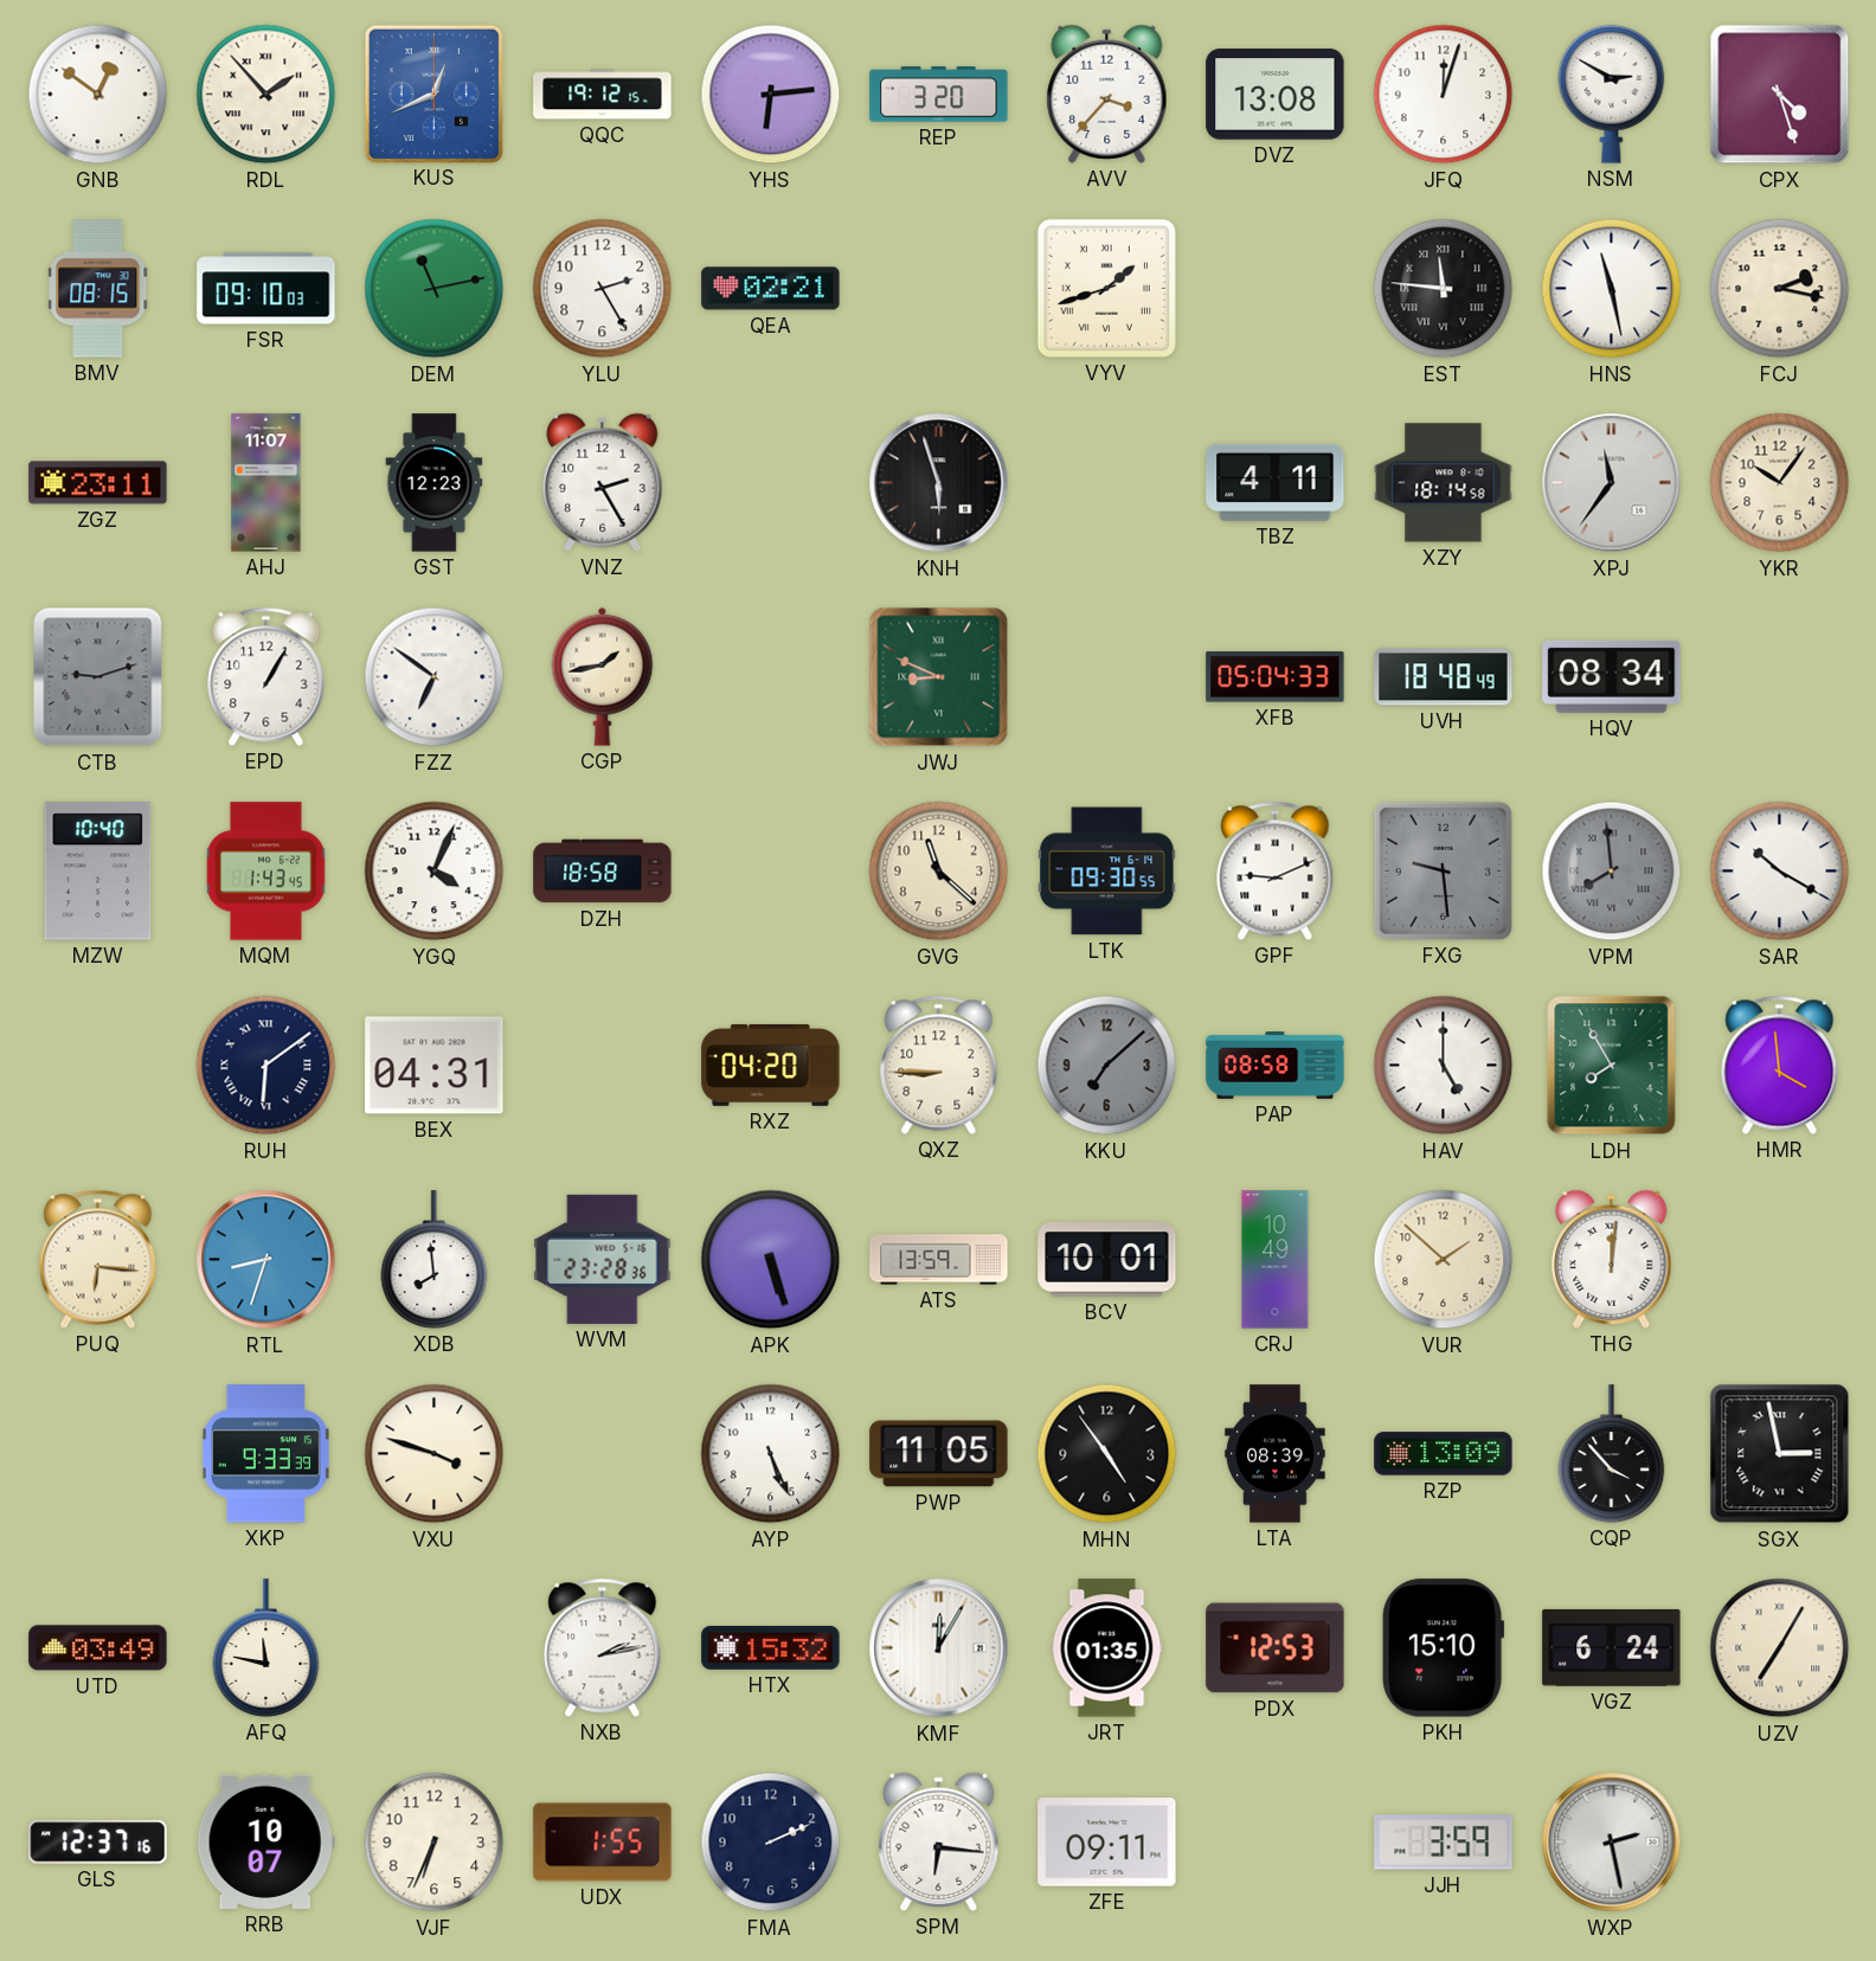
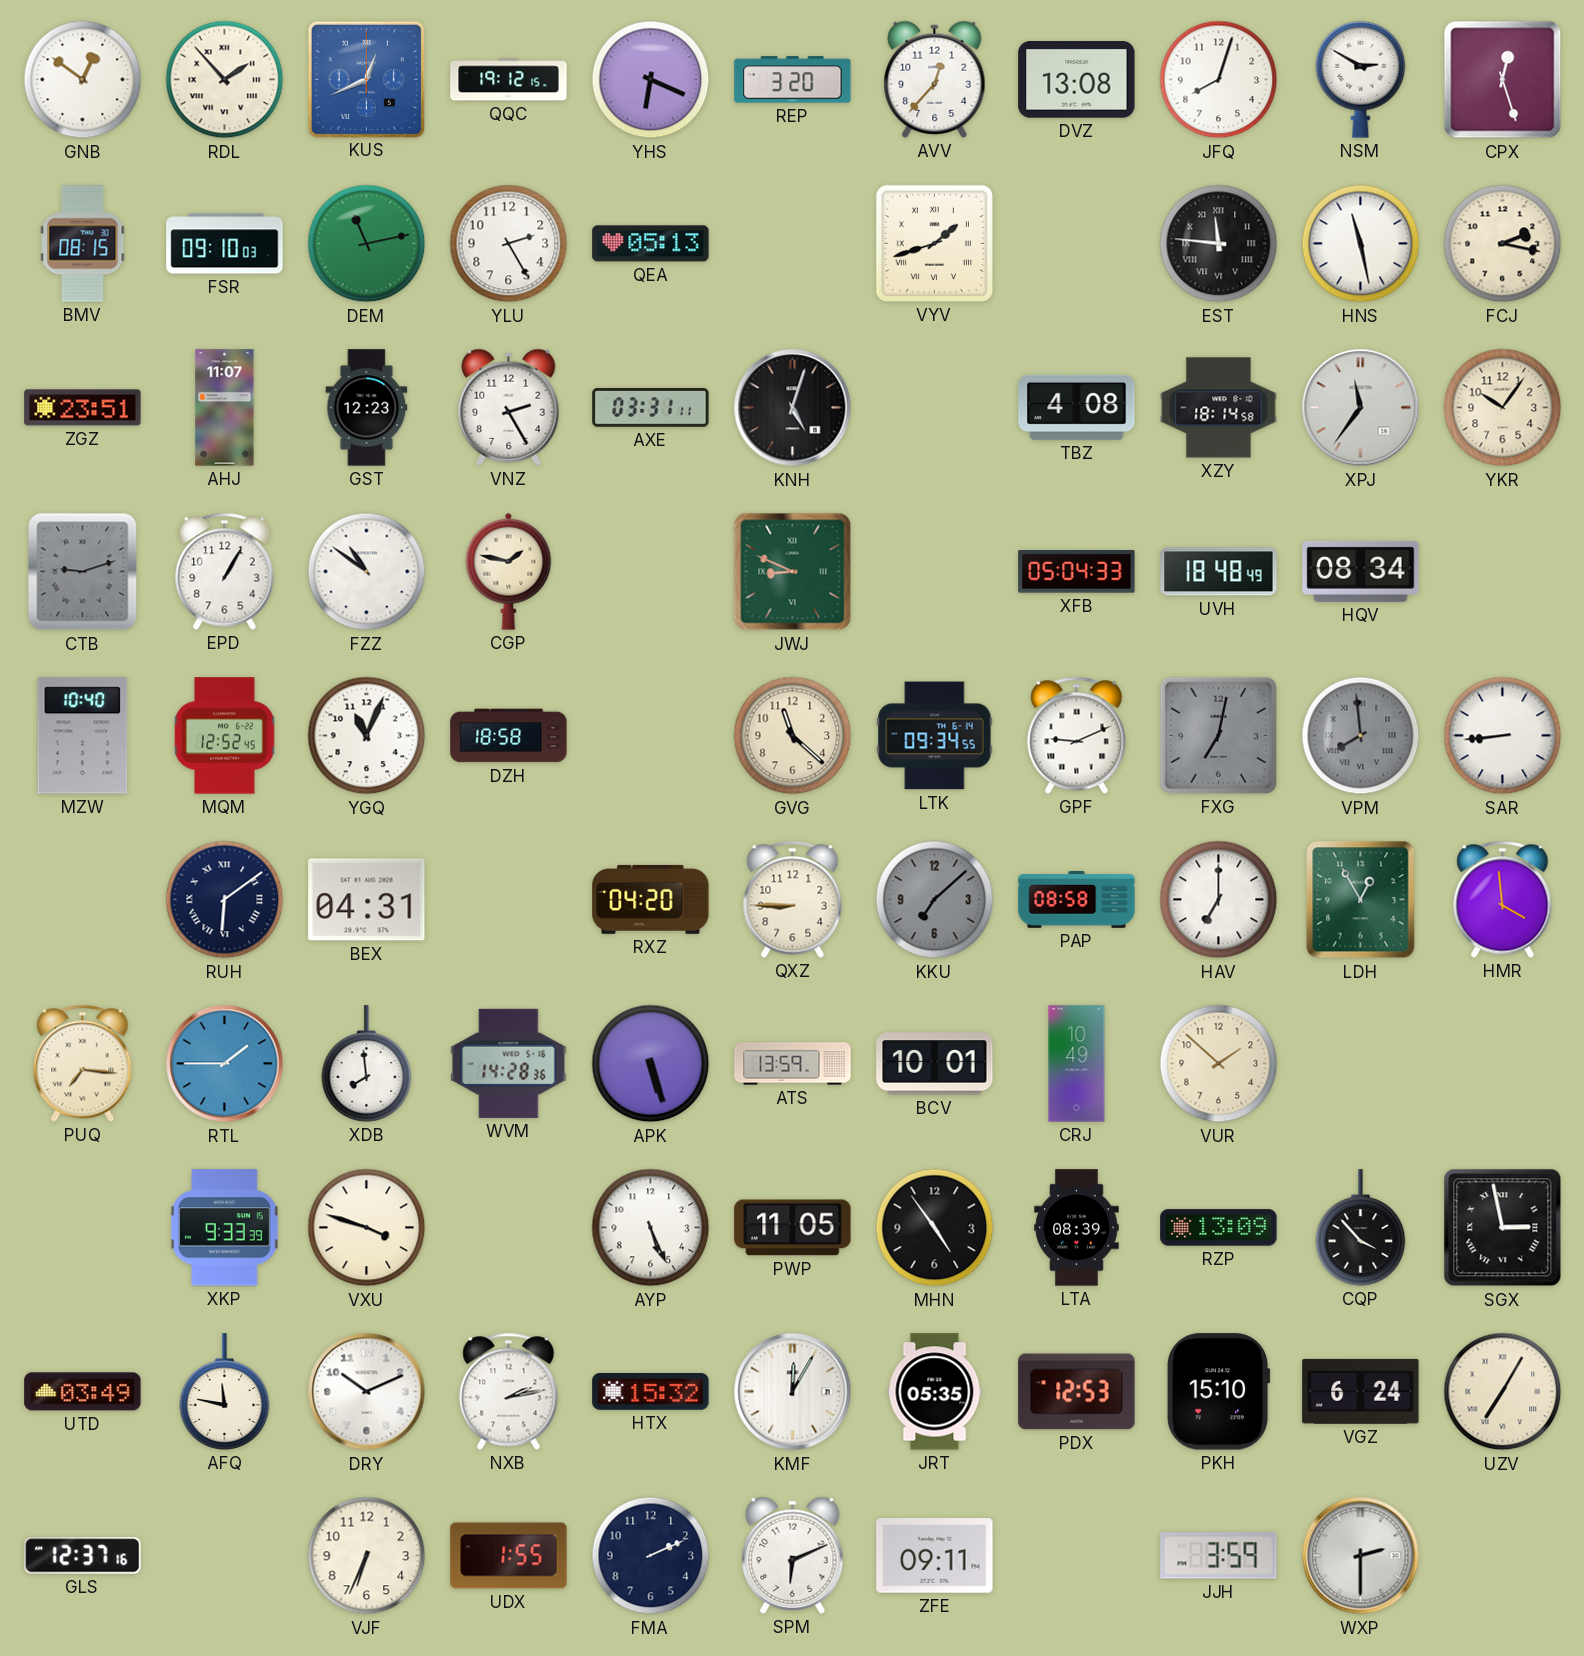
YHS: 6:14 -> 6:19 (651, 80)
AVV: 3:37 -> 12:37 (935, 79)
JFQ: 12:03 -> 8:03 (1219, 80)
CPX: 4:27 -> 12:27 (1503, 80)
QEA: 02:21 -> 05:13 (651, 244)
ZGZ: 23:11 -> 23:51 (83, 408)
AXE: none -> 03:31 (651, 408)
KNH: 5:57 -> 5:03 (793, 408)
TBZ: 4:11 -> 4:08 (1077, 407)
FZZ: 6:51 -> 10:51 (367, 572)
CGP: 1:43 -> 1:47 (509, 571)
MQM: 1:43 -> 12:52 (225, 736)
YGQ: 4:04 -> 11:04 (367, 736)
LTK: 09:30 -> 09:34 (935, 736)
FXG: 9:29 -> 7:02 (1218, 735)
SAR: 10:20 -> 8:44 (1503, 736)
HAV: 5:00 -> 7:00 (1219, 900)
LDH: 7:55 -> 12:55 (1361, 900)
PUQ: 6:16 -> 7:16 (83, 1063)
RTL: 8:33 -> 1:45 (225, 1064)
WVM: 23:28 -> 14:28 (509, 1063)
THG: 12:01 -> none (1612, 1259)
DRY: none -> 10:11 (367, 1392)
JRT: 01:35 -> 05:35 (935, 1392)
RRB: 10:07 -> none (265, 1841)
SPM: 6:16 -> 6:11 (793, 1555)
WXP: 2:28 -> 2:30 (1361, 1556)
